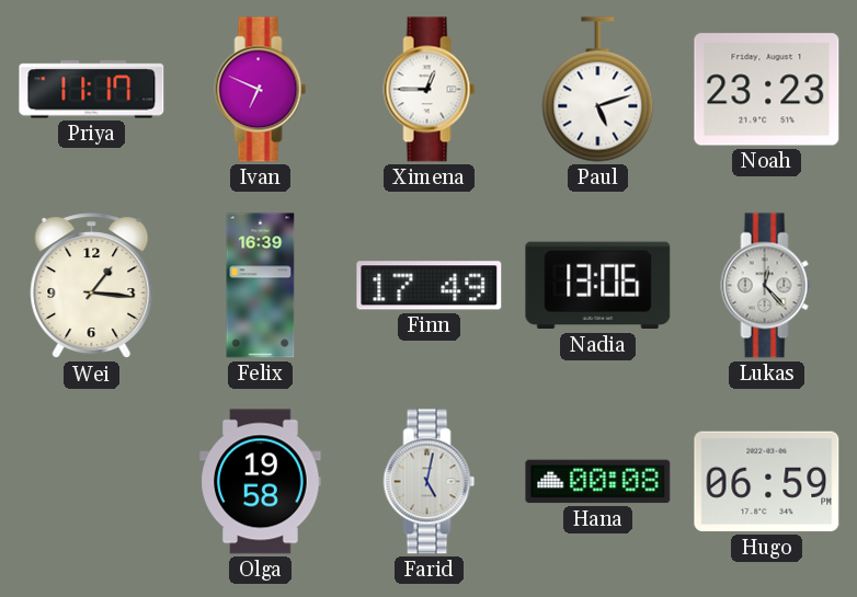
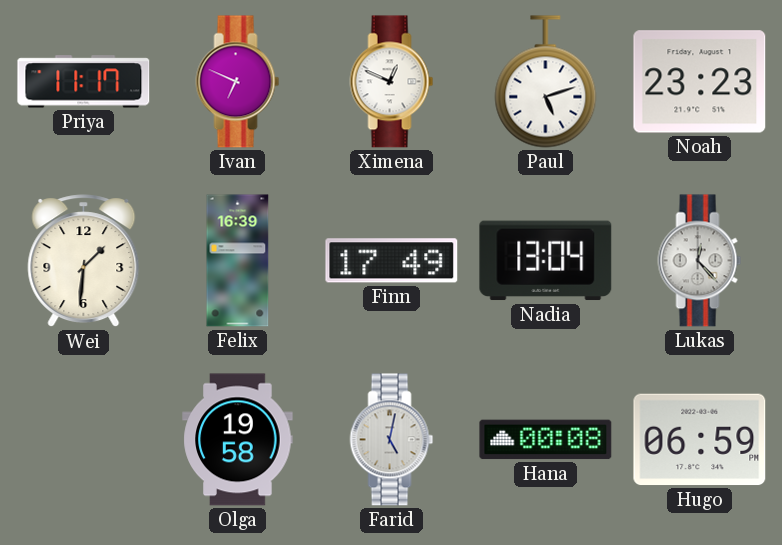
Ximena: 12:45 -> 12:49 (392, 82)
Wei: 1:16 -> 1:31 (84, 261)
Nadia: 13:06 -> 13:04 (546, 261)
